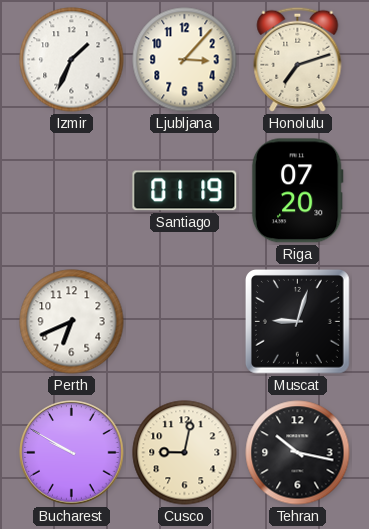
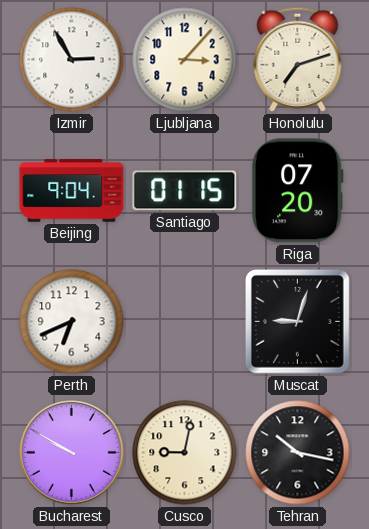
Izmir: 1:34 -> 2:55 (72, 60)
Beijing: none -> 9:04 (72, 191)
Santiago: 01:19 -> 01:15 (185, 191)
